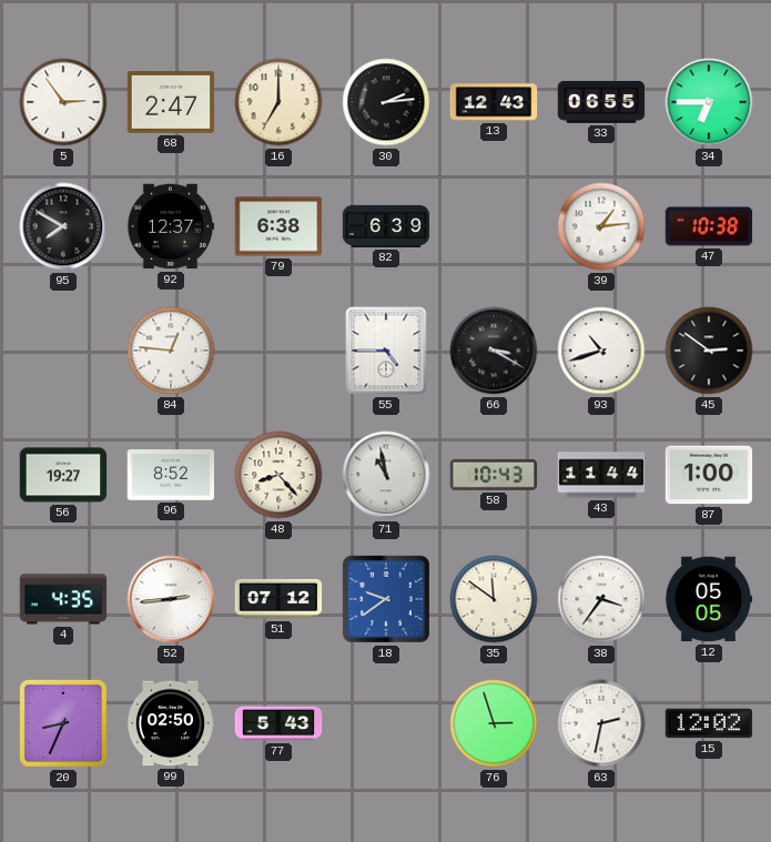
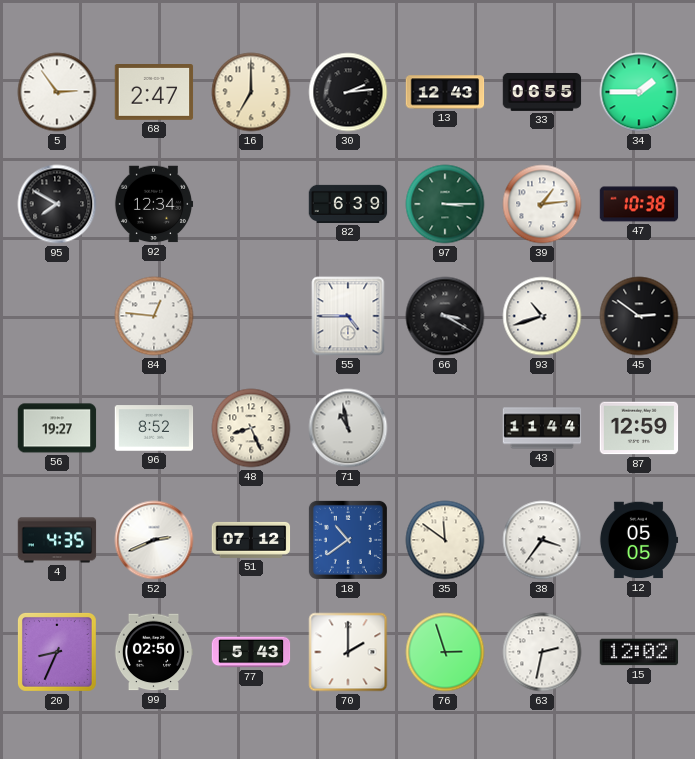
34: 6:45 -> 1:45 (639, 92)
92: 12:37 -> 12:34 (154, 204)
79: 6:38 -> none (278, 226)
97: none -> 3:15 (445, 204)
48: 8:23 -> 8:26 (251, 428)
58: 10:43 -> none (494, 475)
87: 1:00 -> 12:59 (639, 428)
52: 2:44 -> 2:41 (154, 540)
18: 9:39 -> 10:39 (348, 540)
70: none -> 2:00 (348, 652)
